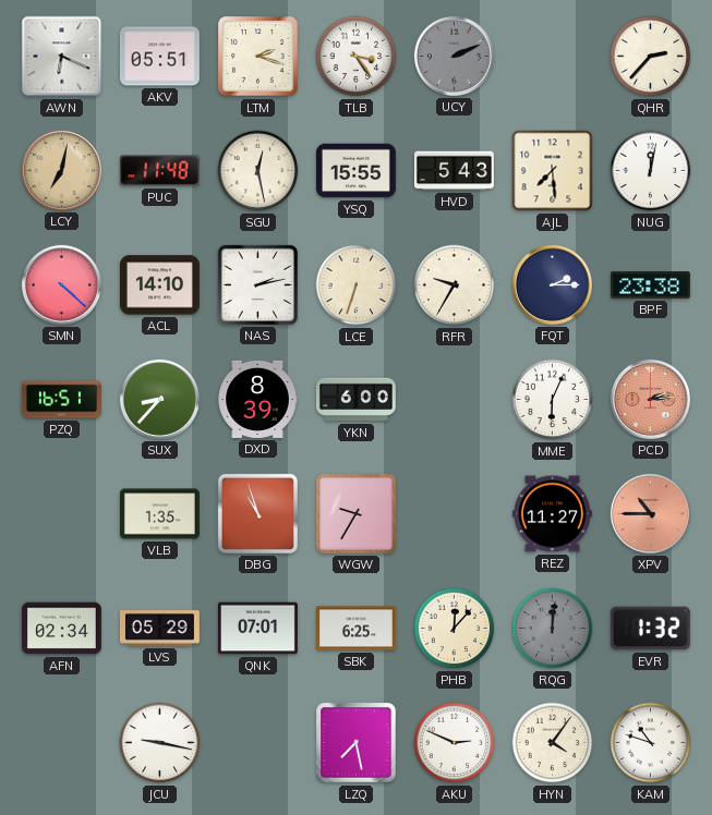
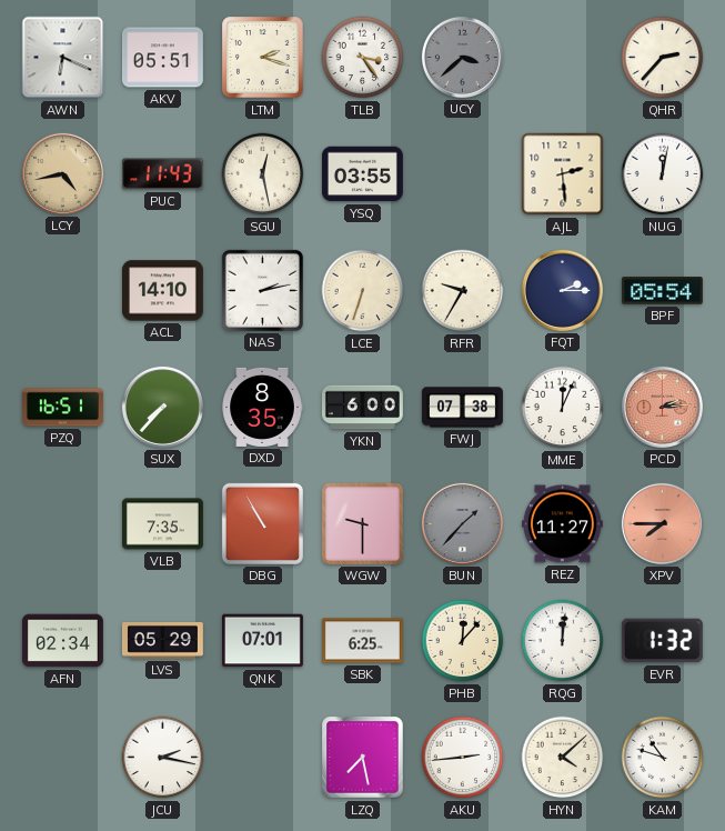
UCY: 2:11 -> 3:38 (462, 57)
LCY: 7:02 -> 4:43 (62, 173)
PUC: 11:48 -> 11:43 (162, 174)
YSQ: 15:55 -> 03:55 (362, 174)
HVD: 5:43 -> none (454, 171)
AJL: 7:29 -> 2:29 (563, 174)
SMN: 4:22 -> none (61, 284)
BPF: 23:38 -> 05:54 (662, 291)
SUX: 8:37 -> 7:37 (162, 407)
DXD: 8:39 -> 8:35 (262, 407)
FWJ: none -> 07:38 (462, 408)
MME: 6:04 -> 12:04 (563, 408)
VLB: 1:35 -> 7:35 (162, 524)
DBG: 10:57 -> 10:55 (262, 523)
WGW: 9:35 -> 9:30 (362, 523)
BUN: none -> 1:37 (462, 523)
XPV: 10:45 -> 7:45 (662, 523)
RQG dial: grey -> white (563, 641)
JCU: 9:17 -> 2:17 (163, 758)
AKU: 2:49 -> 2:44 (463, 758)
HYN: 4:06 -> 4:08 (563, 758)
